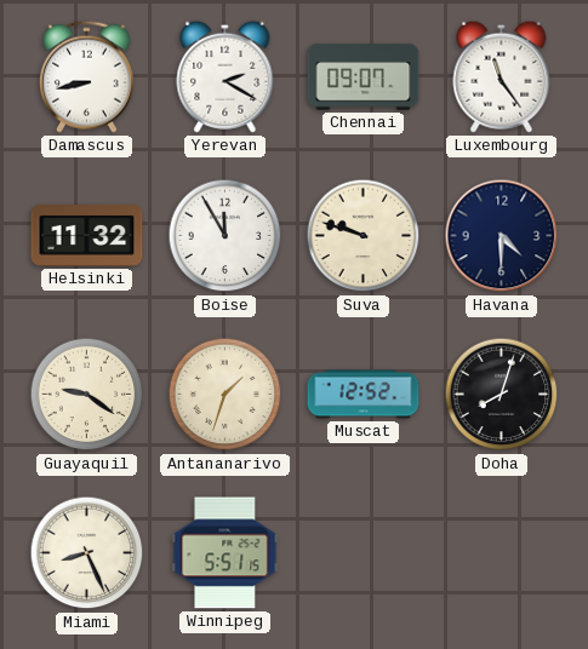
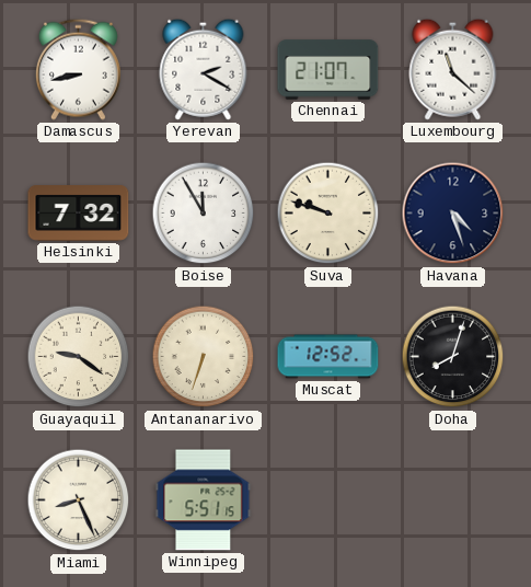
Chennai: 09:07 -> 21:07 (328, 70)
Luxembourg: 11:24 -> 11:22 (453, 69)
Helsinki: 11:32 -> 7:32 (79, 214)
Havana: 4:30 -> 4:27 (453, 214)
Antananarivo: 1:33 -> 6:33 (204, 357)
